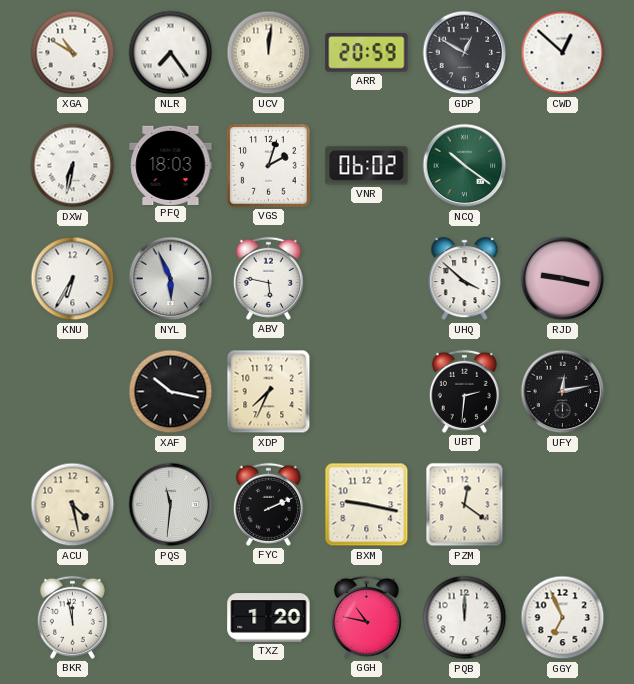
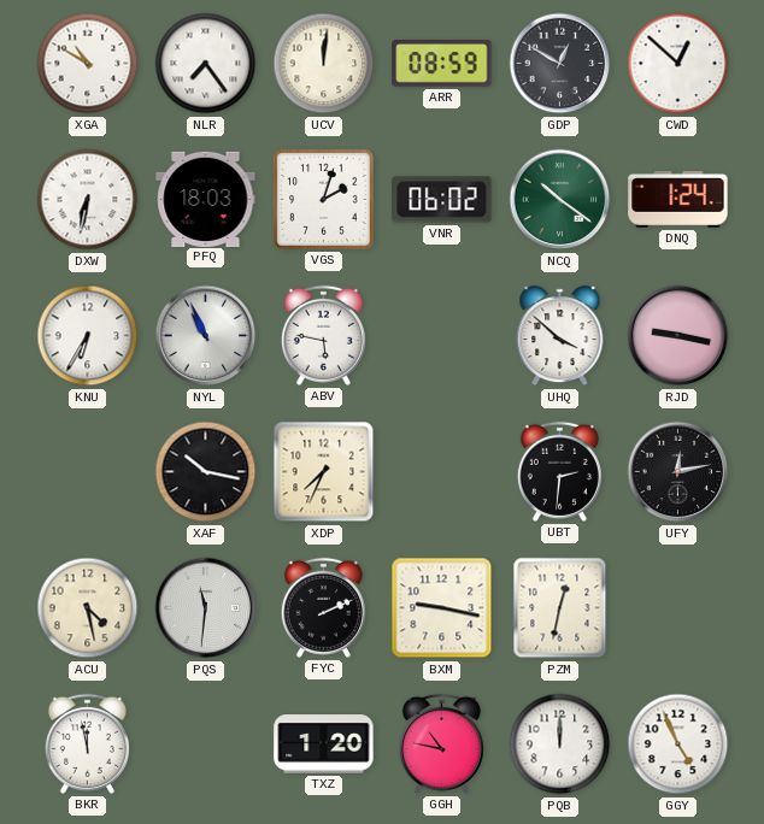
ARR: 20:59 -> 08:59 (442, 64)
DNQ: none -> 1:24 (678, 199)
NYL: 5:56 -> 10:56 (206, 336)
PZM: 12:21 -> 12:32 (560, 608)
GGY: 6:56 -> 4:56 (678, 744)
